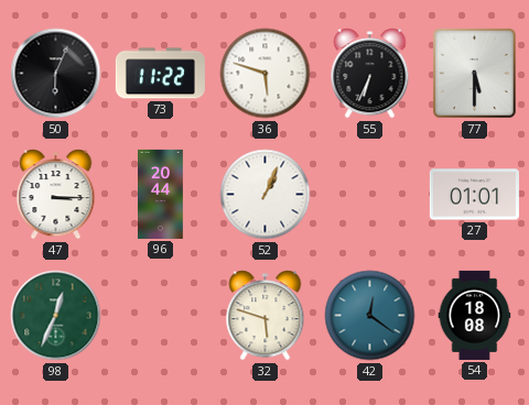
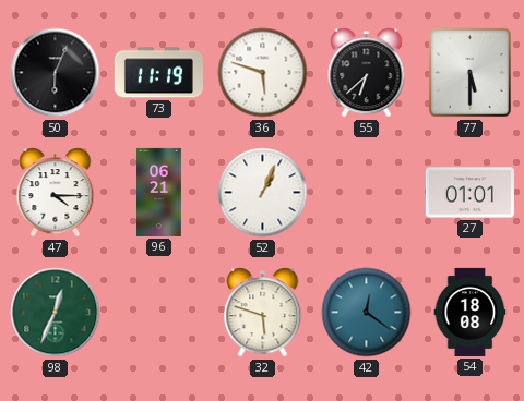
73: 11:22 -> 11:19 (158, 73)
55: 6:34 -> 6:38 (367, 73)
47: 3:15 -> 4:15 (56, 193)
96: 20:44 -> 06:21 (159, 192)
